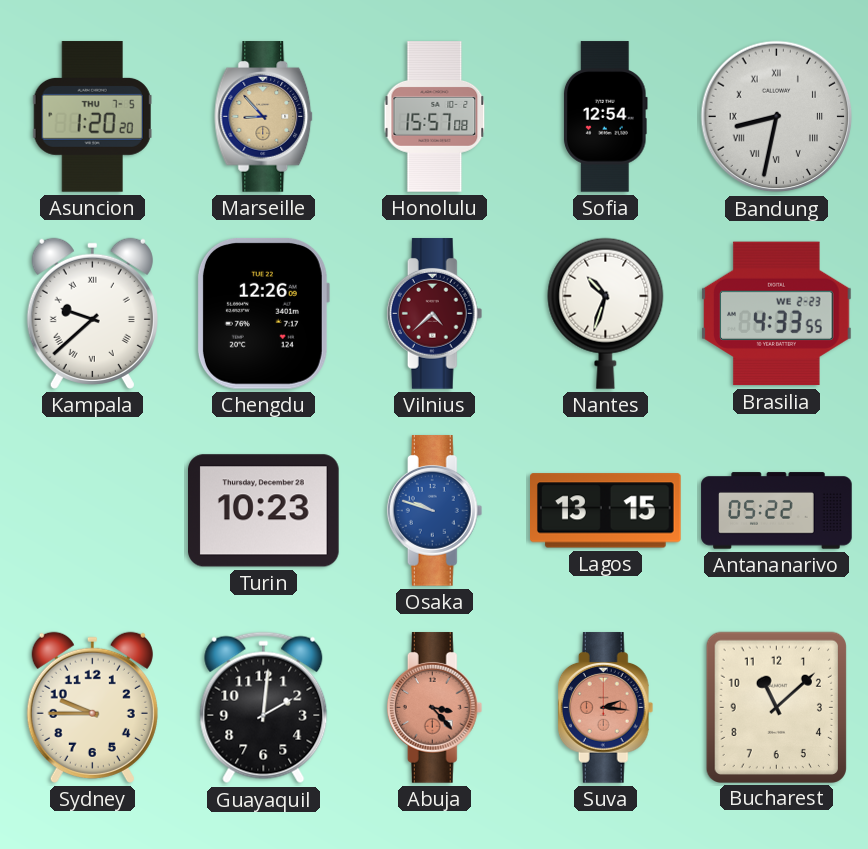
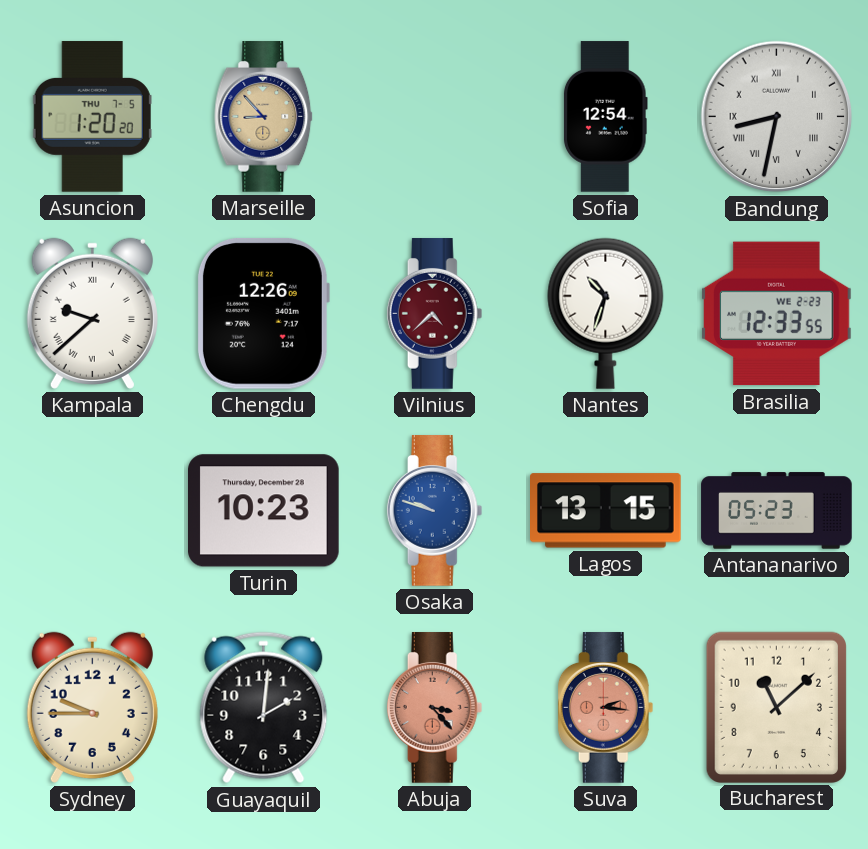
Honolulu: 15:57 -> none (435, 117)
Brasilia: 4:33 -> 12:33 (777, 314)
Antananarivo: 05:22 -> 05:23 (777, 511)
